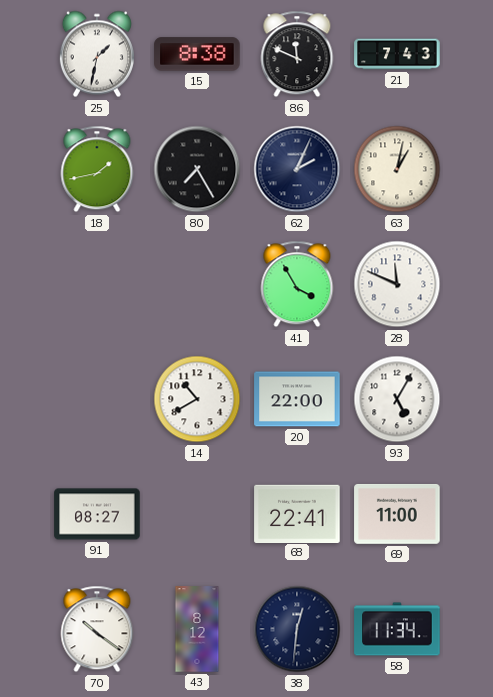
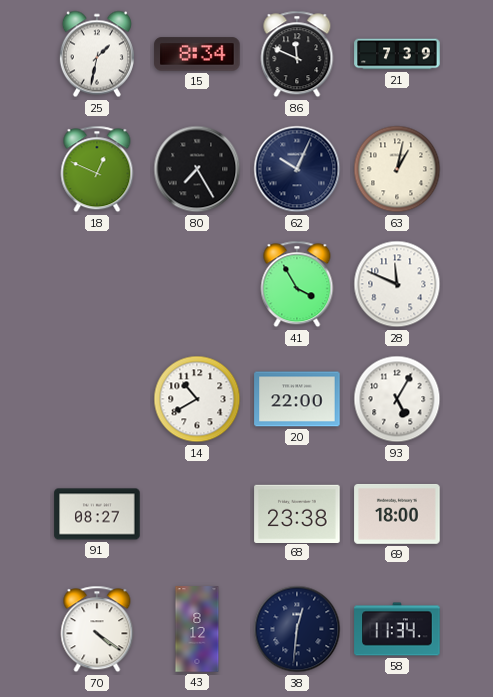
15: 8:38 -> 8:34 (197, 54)
21: 7:43 -> 7:39 (397, 54)
18: 1:43 -> 12:49 (97, 169)
62: 2:04 -> 10:04 (297, 169)
68: 22:41 -> 23:38 (297, 513)
69: 11:00 -> 18:00 (397, 514)
70: 10:21 -> 4:21 (97, 629)
